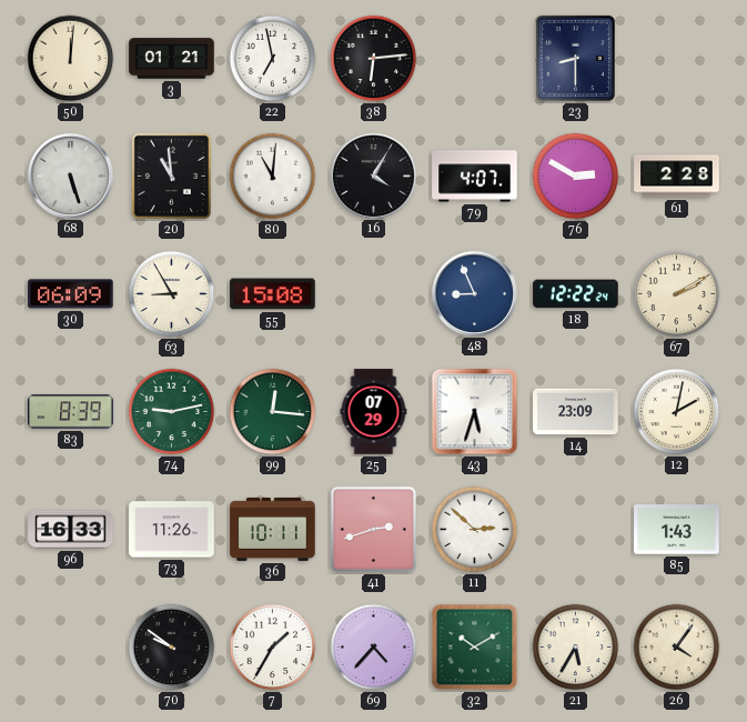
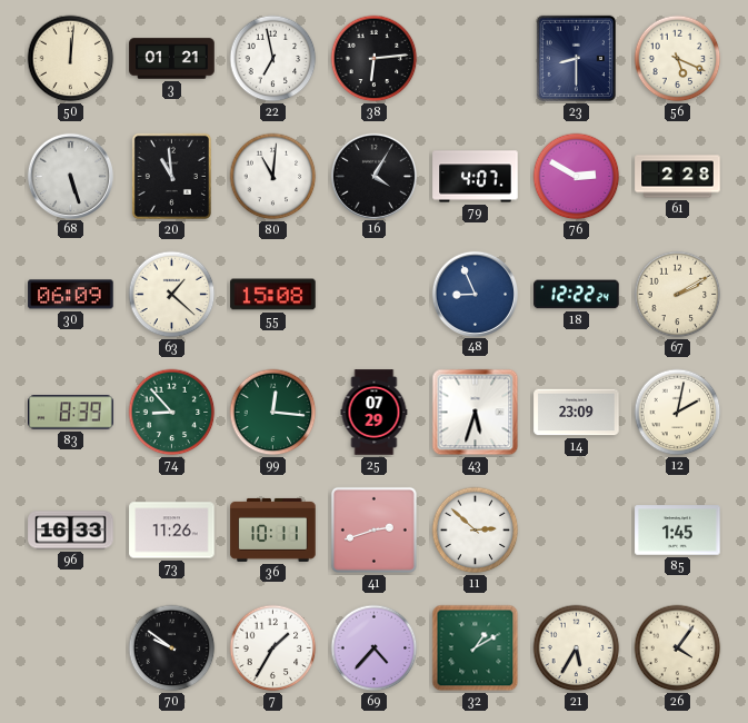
56: none -> 5:19 (678, 59)
63: 8:55 -> 1:22 (172, 295)
74: 9:13 -> 8:53 (172, 413)
85: 1:43 -> 1:45 (678, 531)
32: 10:10 -> 1:10 (476, 648)
